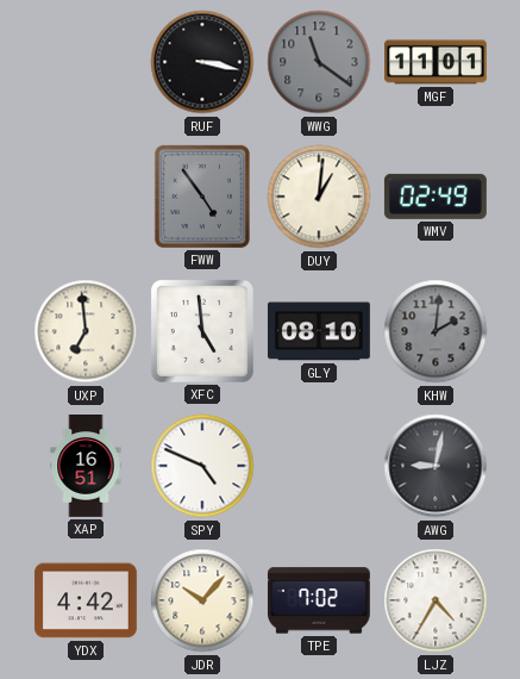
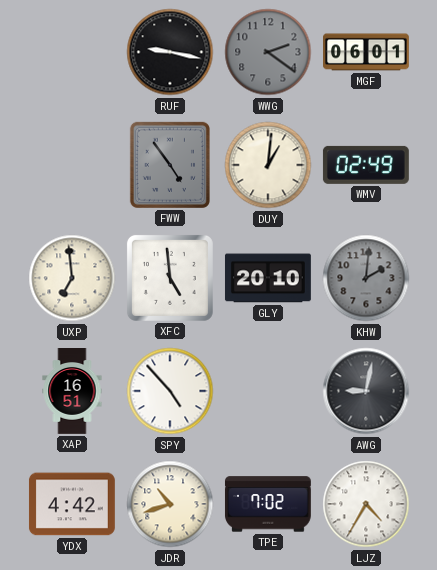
RUF: 3:17 -> 9:17 (170, 52)
WWG: 11:21 -> 2:21 (268, 52)
MGF: 11:01 -> 06:01 (367, 52)
GLY: 08:10 -> 20:10 (268, 278)
SPY: 4:49 -> 4:53 (170, 391)
JDR: 10:07 -> 10:42 (170, 504)
